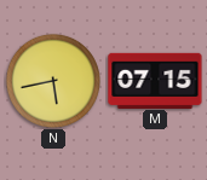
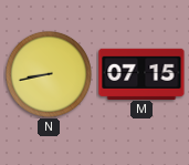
N: 5:43 -> 8:43 (49, 74)
